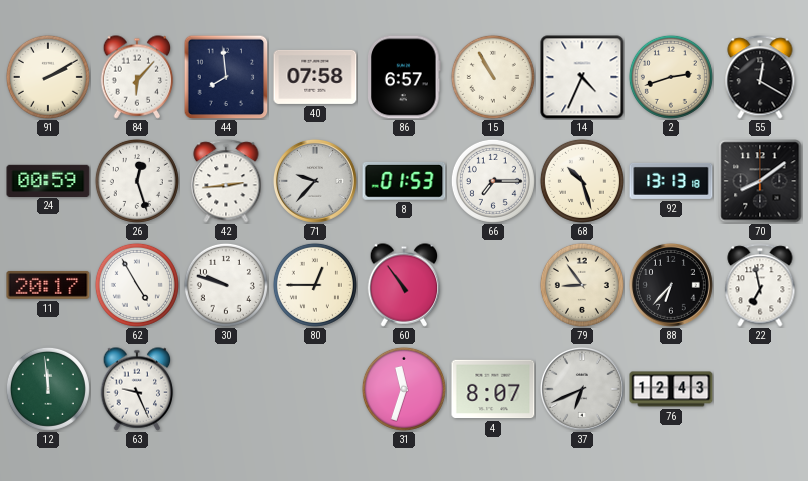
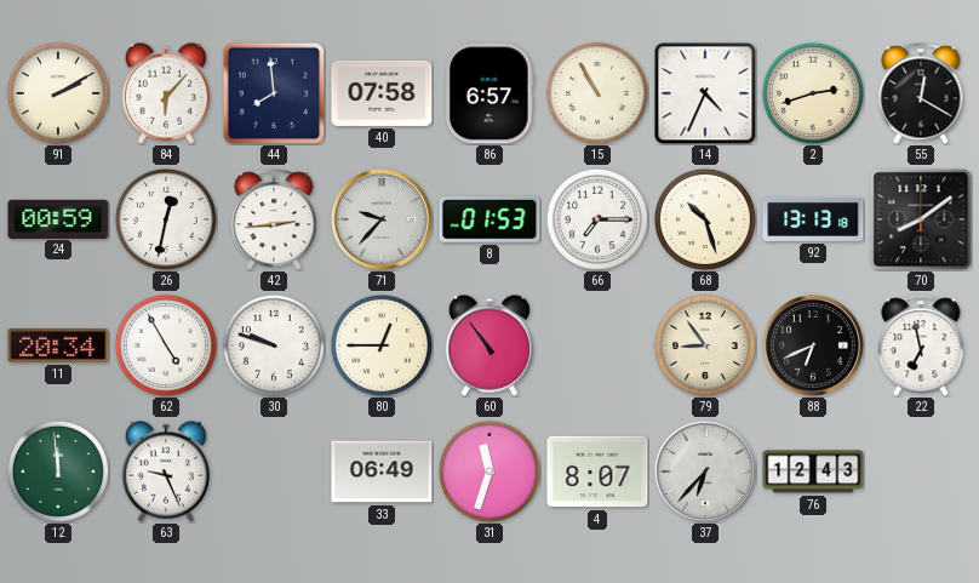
26: 12:27 -> 12:32 (166, 219)
11: 20:17 -> 20:34 (58, 345)
88: 6:37 -> 6:41 (813, 345)
33: none -> 06:49 (382, 471)
37: 6:41 -> 6:37 (705, 471)
